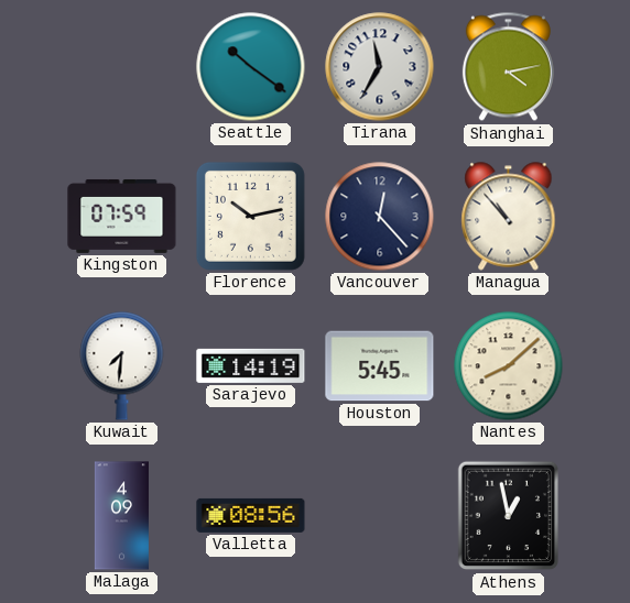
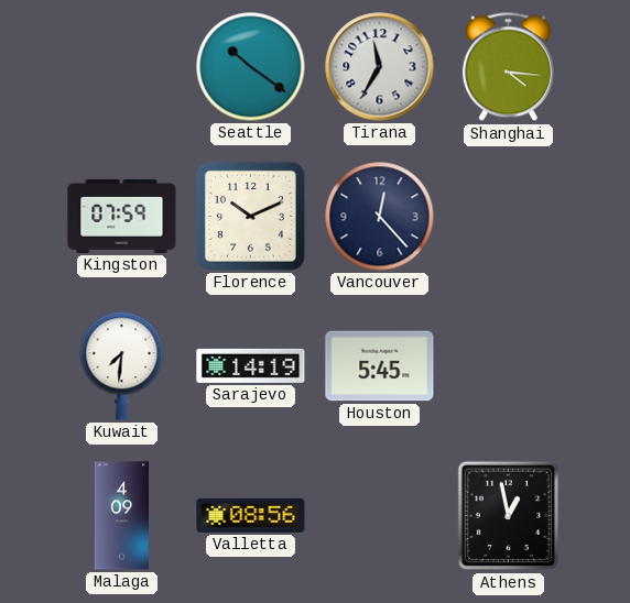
Shanghai: 4:13 -> 4:16 (508, 67)
Florence: 10:13 -> 10:11 (250, 216)
Managua: 10:53 -> none (509, 217)
Nantes: 8:08 -> none (509, 366)
